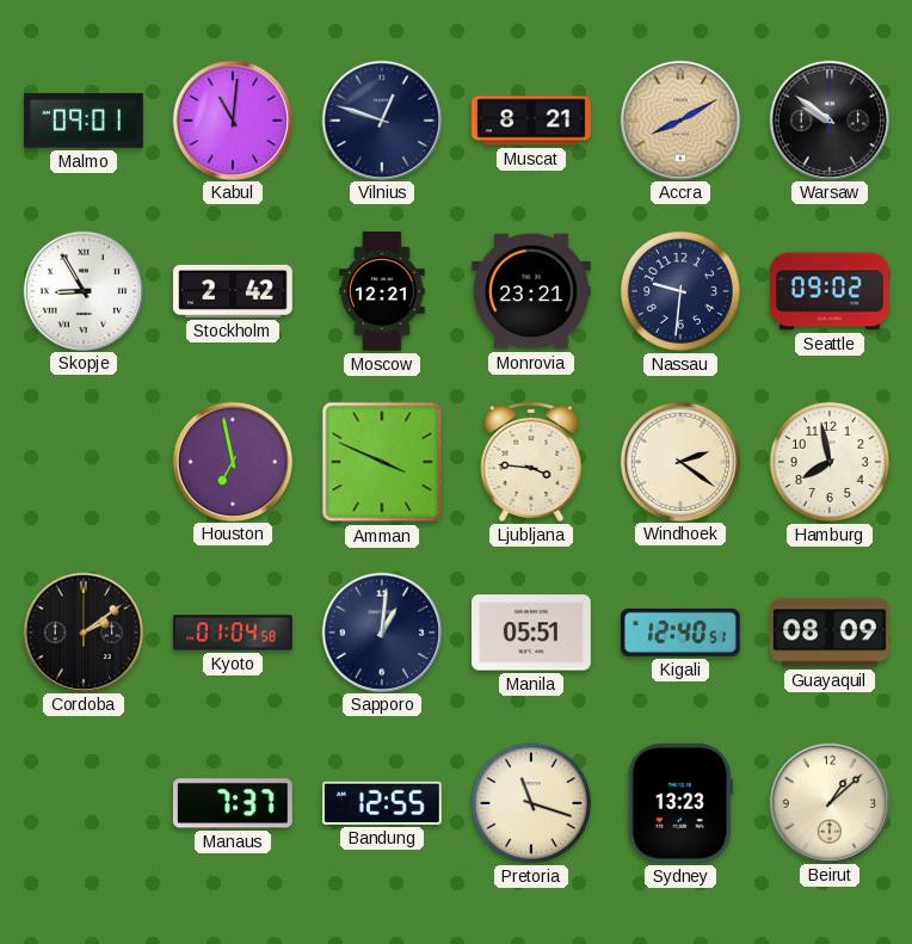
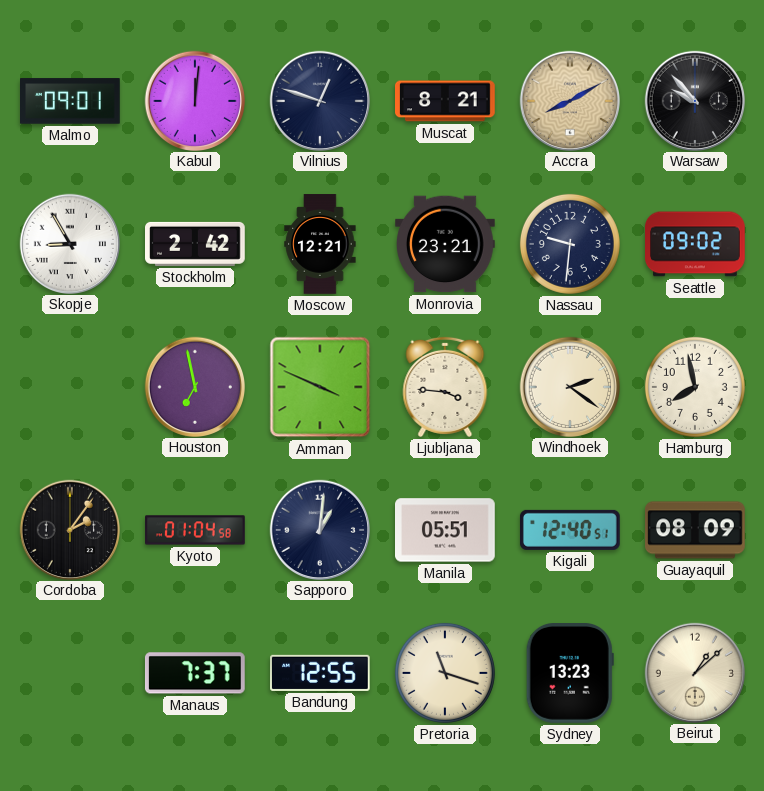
Kabul: 11:01 -> 12:01 (194, 100)
Warsaw: 9:51 -> 9:53 (694, 100)
Cordoba: 2:09 -> 2:06 (69, 529)
